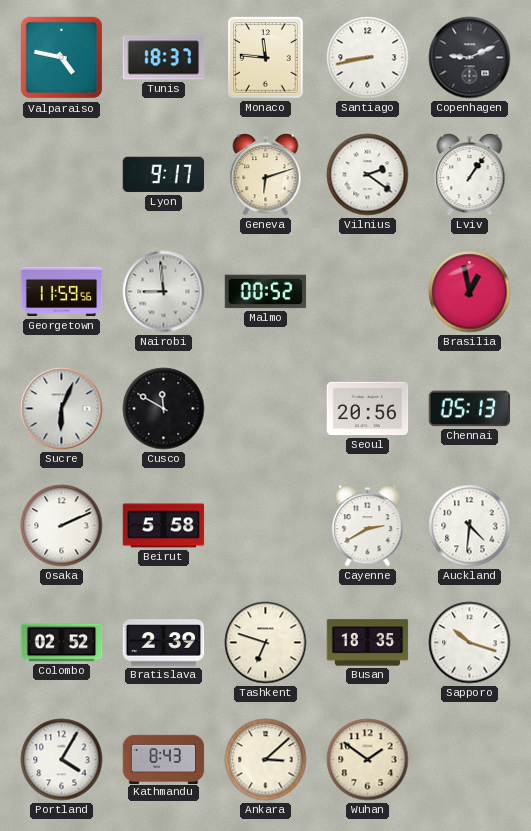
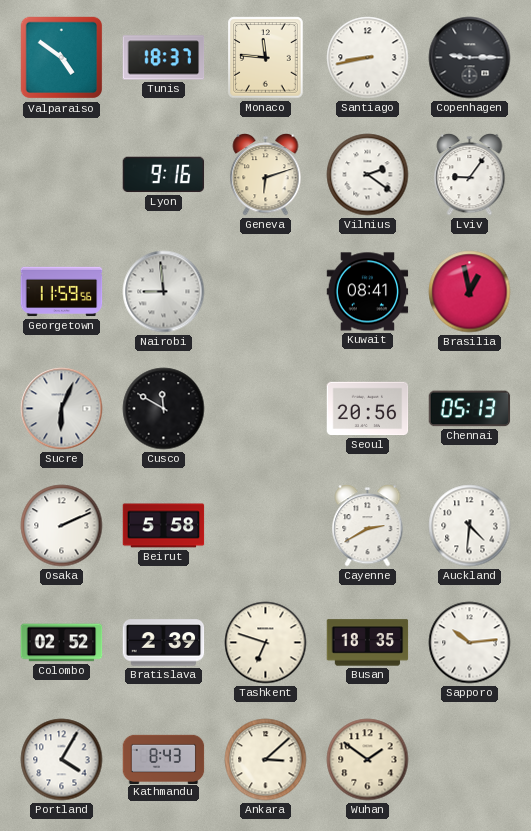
Valparaiso: 4:47 -> 4:51 (62, 58)
Copenhagen: 9:11 -> 9:15 (470, 58)
Lyon: 9:17 -> 9:16 (164, 175)
Lviv: 1:06 -> 9:06 (470, 175)
Malmo: 00:52 -> none (266, 292)
Kuwait: none -> 08:41 (368, 292)
Sapporo: 10:18 -> 10:14 (470, 643)
